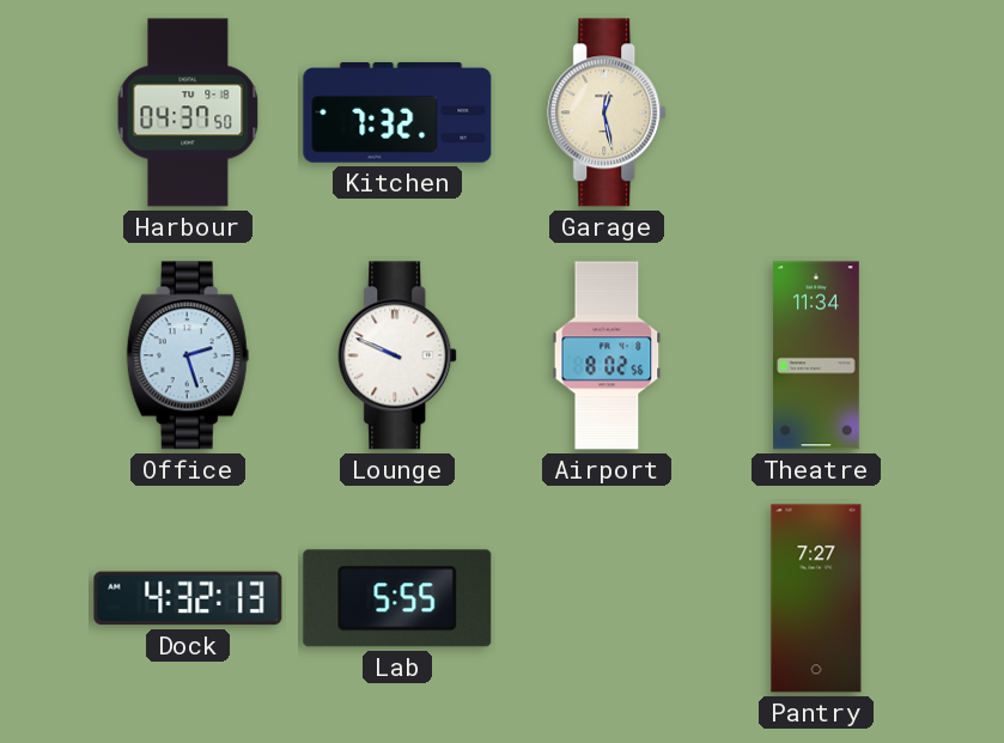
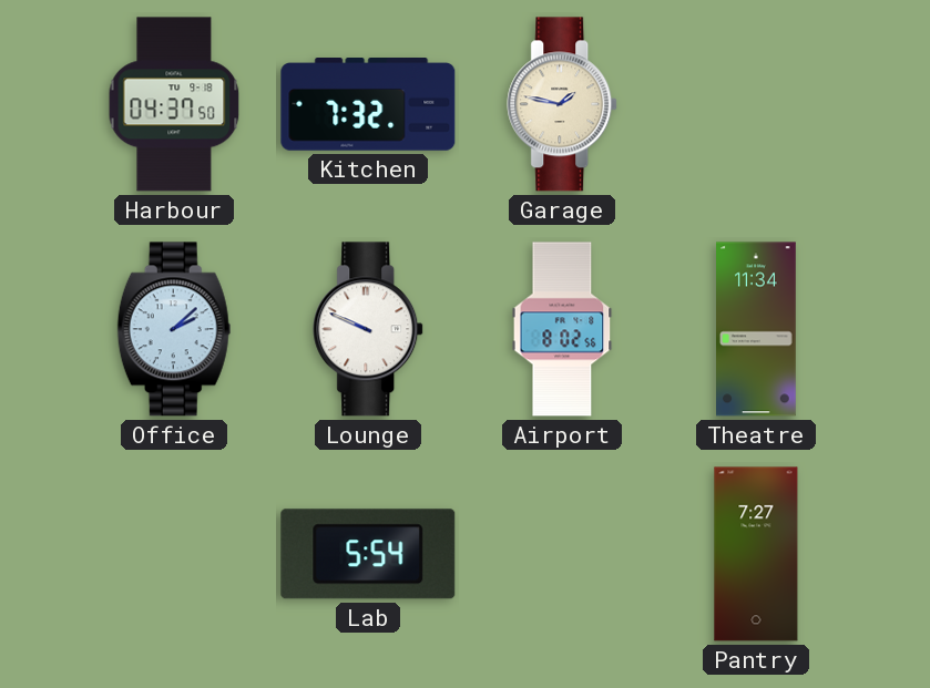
Garage: 12:28 -> 1:47 (563, 104)
Office: 2:27 -> 2:08 (174, 329)
Dock: 4:32 -> none (188, 598)
Lab: 5:55 -> 5:54 (368, 554)
